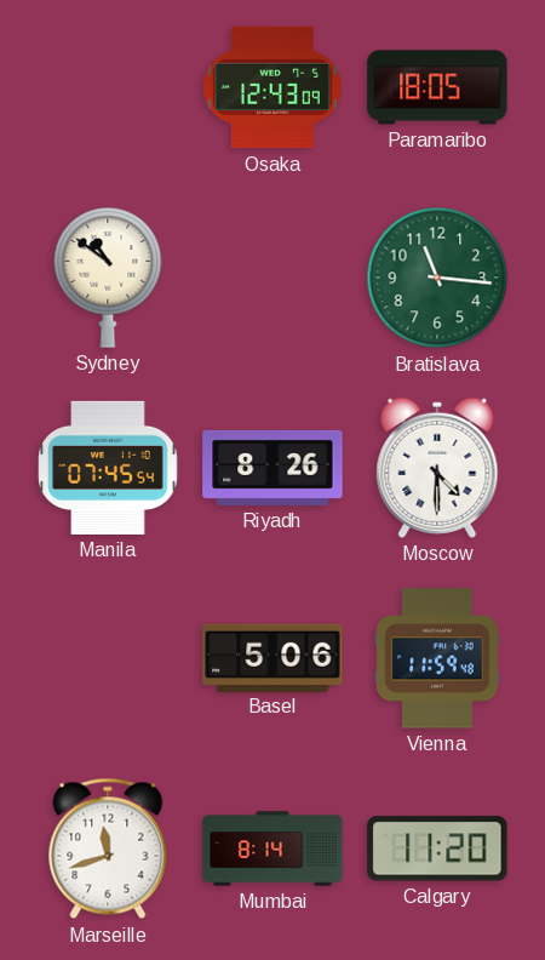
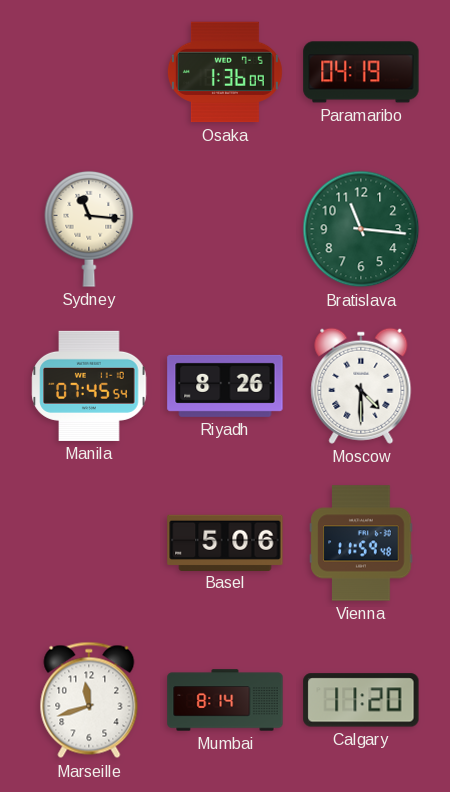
Osaka: 12:43 -> 1:36 (225, 72)
Paramaribo: 18:05 -> 04:19 (361, 72)
Sydney: 10:51 -> 11:16 (89, 229)
